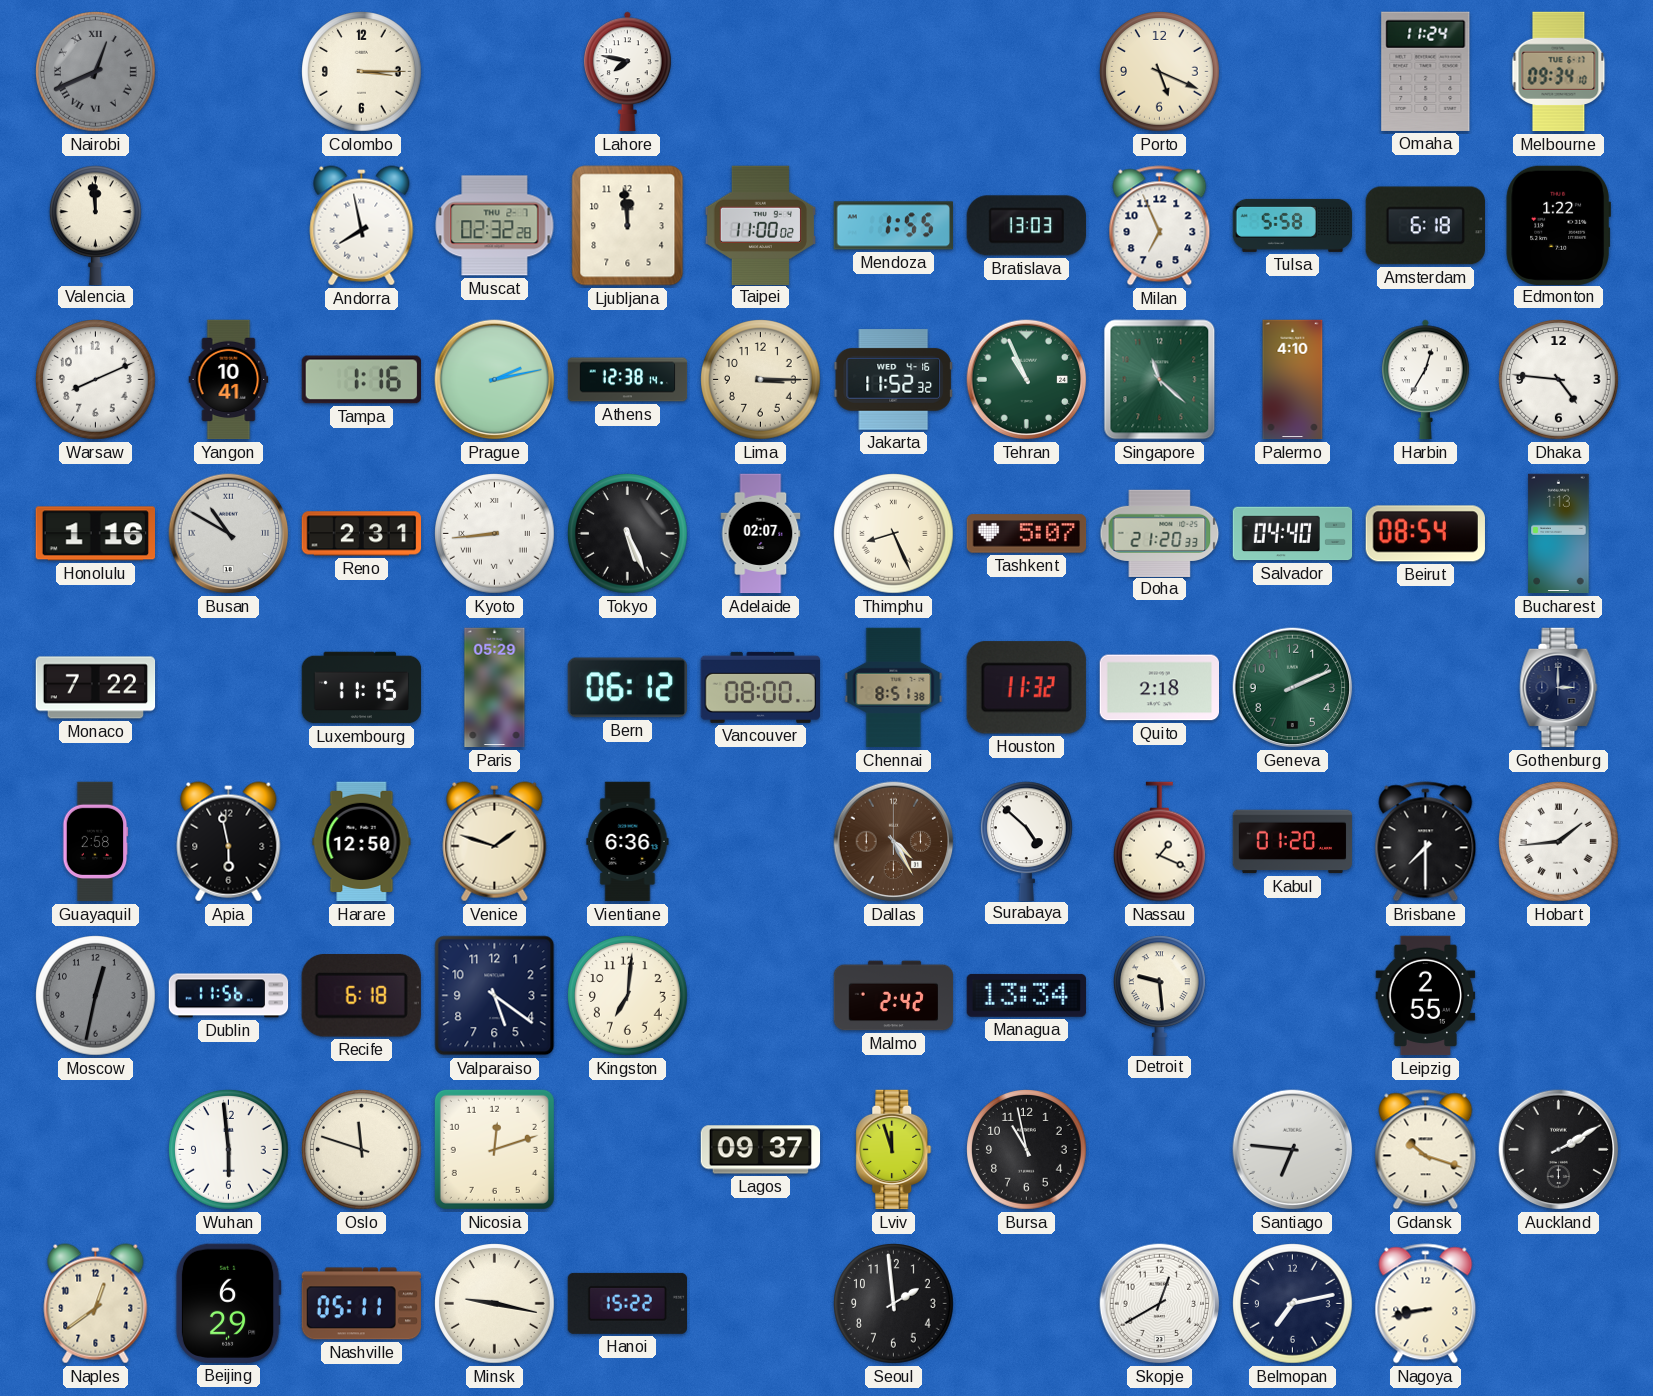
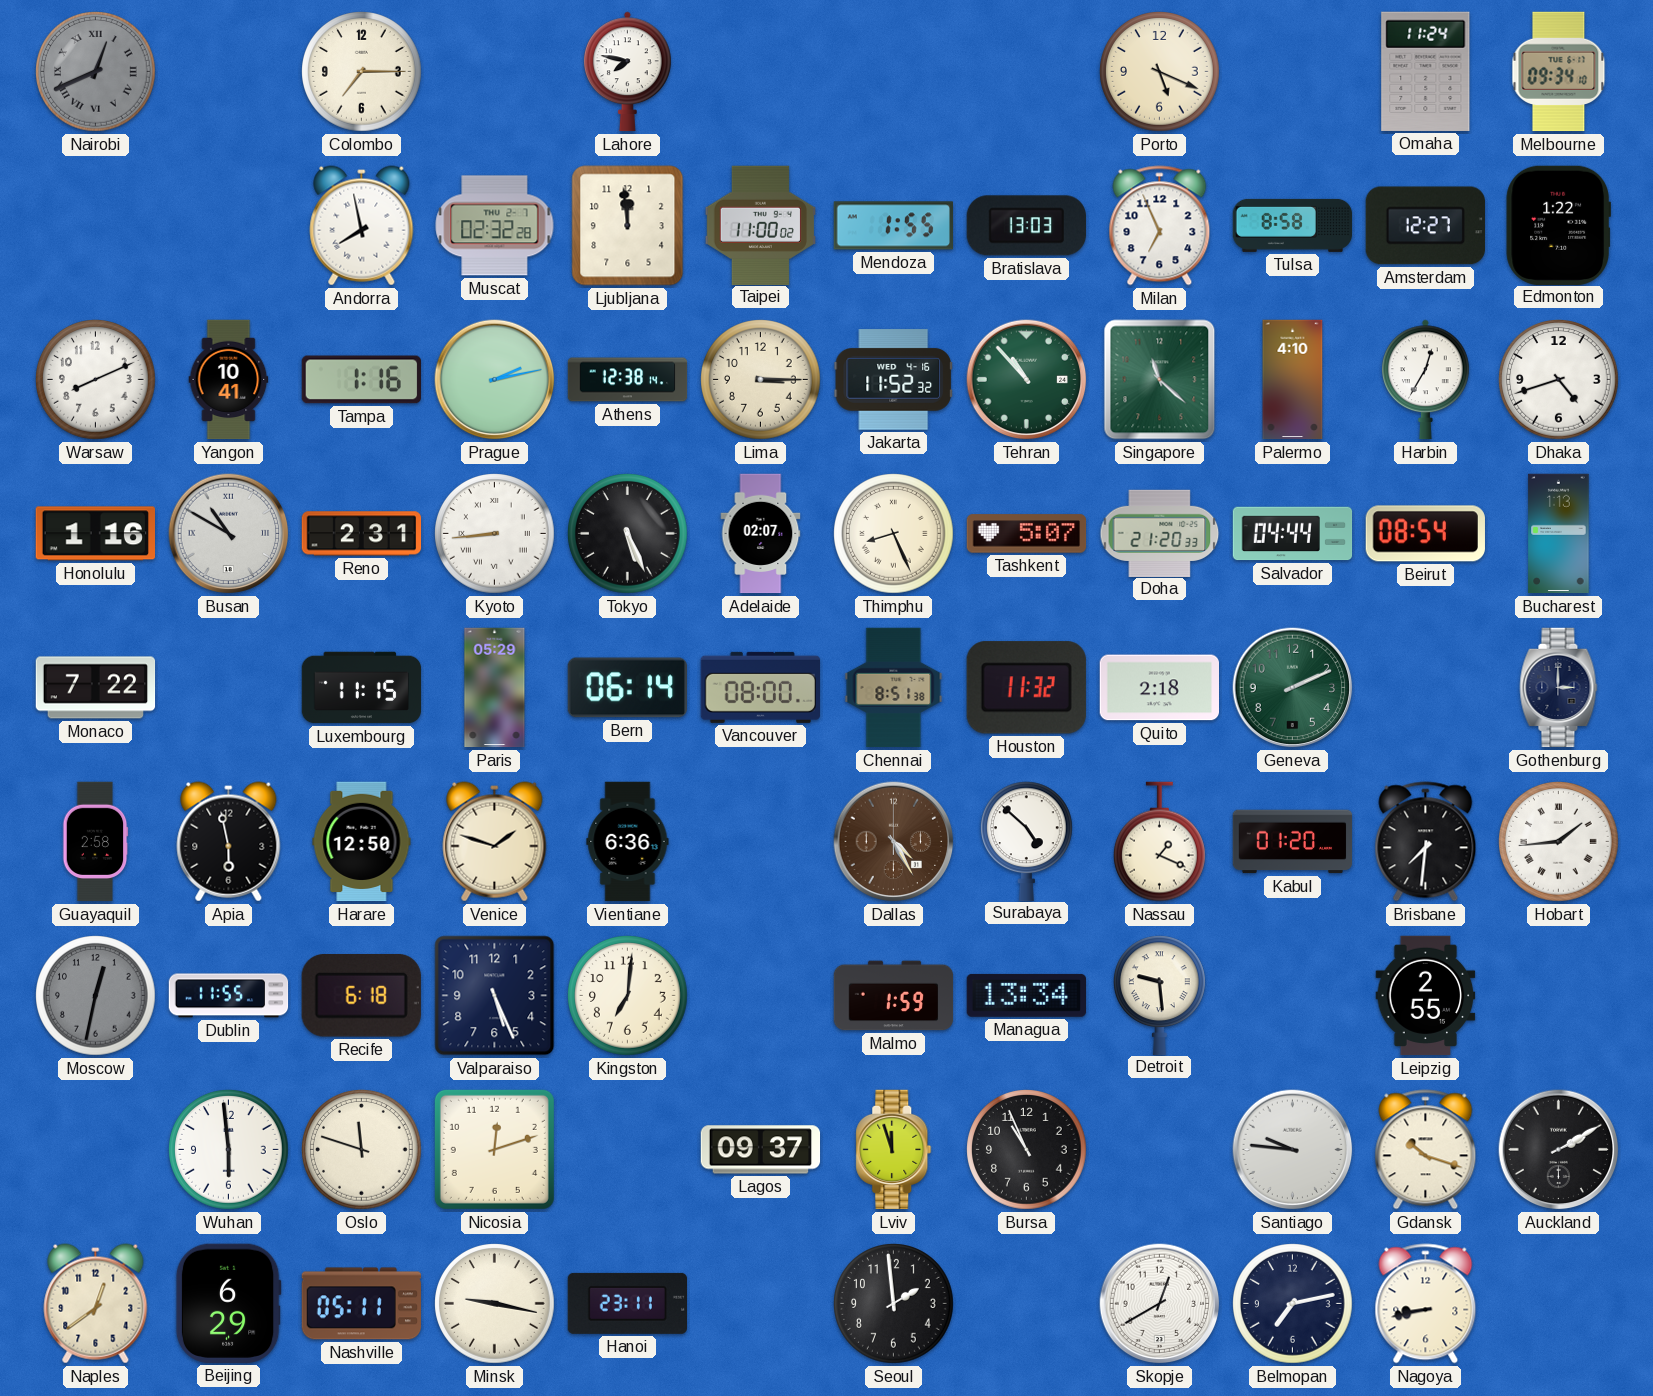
Colombo: 3:15 -> 7:15 (362, 72)
Valencia: 11:59 -> none (96, 225)
Tulsa: 5:58 -> 8:58 (1293, 225)
Amsterdam: 6:18 -> 12:27 (1425, 226)
Tehran: 10:56 -> 10:53 (1027, 380)
Dhaka: 4:46 -> 4:42 (1559, 380)
Salvador: 04:40 -> 04:44 (1293, 534)
Bern: 06:12 -> 06:14 (627, 688)
Brisbane: 7:30 -> 7:31 (1426, 842)
Dublin: 11:56 -> 11:55 (229, 996)
Valparaiso: 5:21 -> 5:26 (495, 996)
Malmo: 2:42 -> 1:59 (894, 996)
Bursa: 10:58 -> 10:56 (1027, 1150)
Santiago: 6:46 -> 9:46 (1293, 1150)
Hanoi: 15:22 -> 23:11 (627, 1303)
